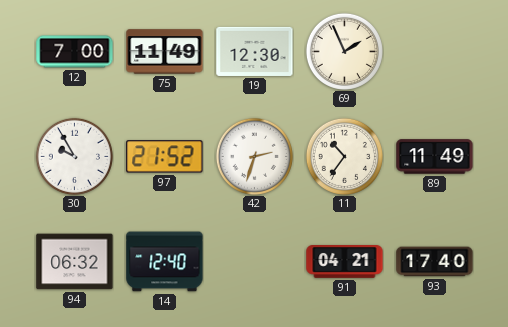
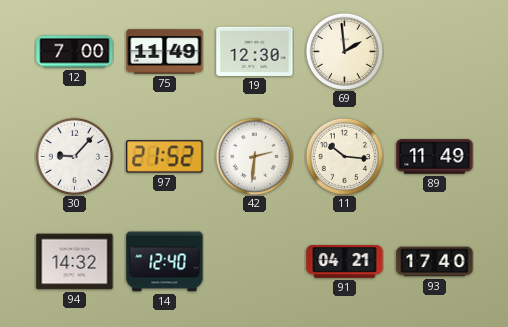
69: 1:56 -> 1:59 (344, 51)
30: 9:55 -> 9:07 (74, 156)
42: 2:33 -> 2:31 (254, 156)
11: 10:36 -> 10:16 (344, 156)
94: 06:32 -> 14:32 (75, 262)
